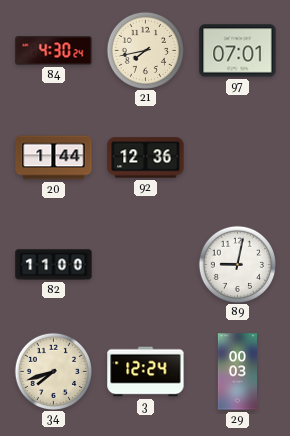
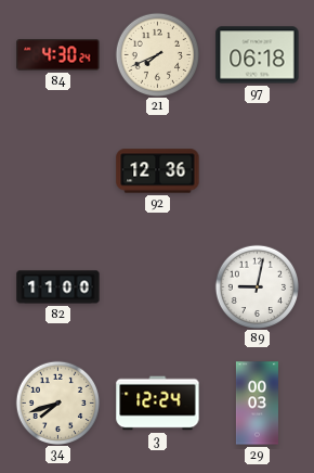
21: 7:43 -> 7:41 (157, 54)
97: 07:01 -> 06:18 (258, 55)
20: 1:44 -> none (54, 158)
